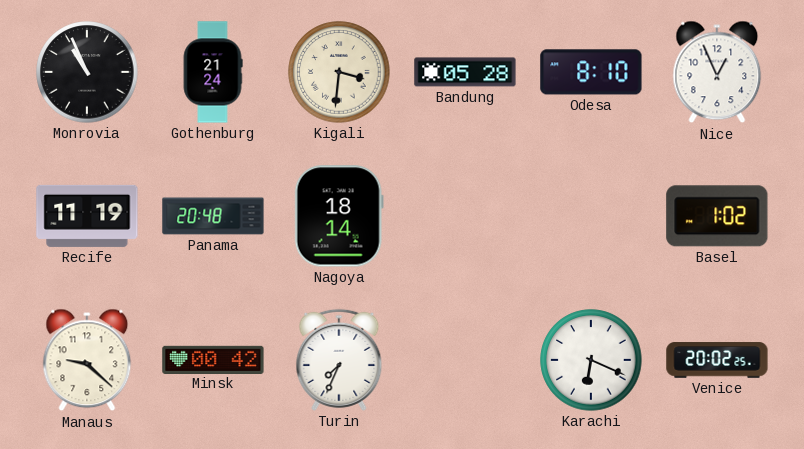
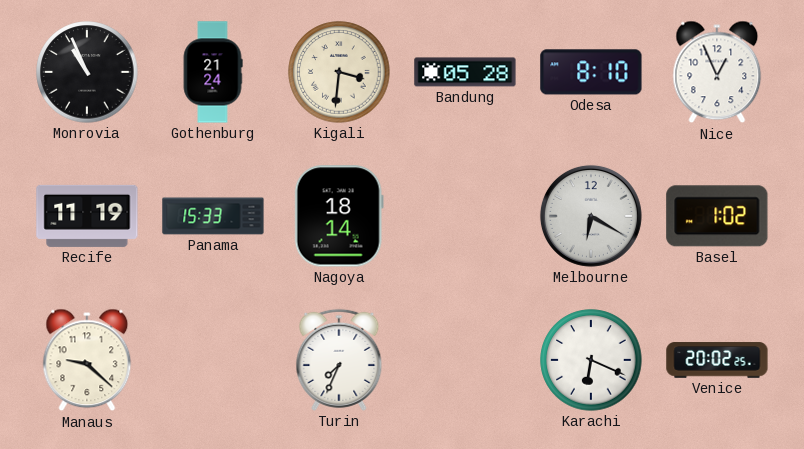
Panama: 20:48 -> 15:33 (213, 216)
Melbourne: none -> 6:20 (591, 216)
Minsk: 00:42 -> none (213, 359)
